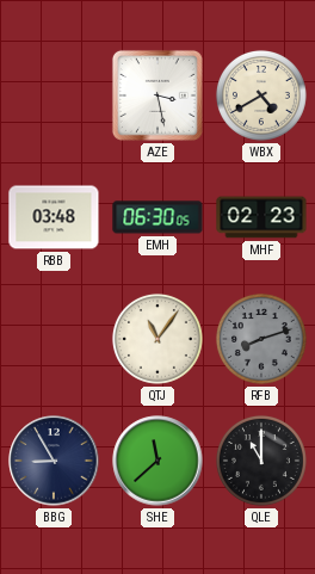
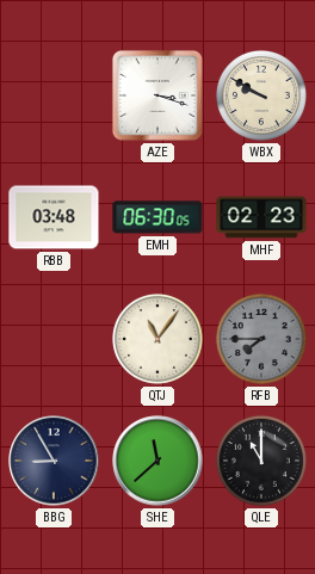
AZE: 3:28 -> 3:18 (157, 95)
WBX: 4:40 -> 9:50 (261, 95)
RFB: 8:12 -> 7:45 (261, 339)
